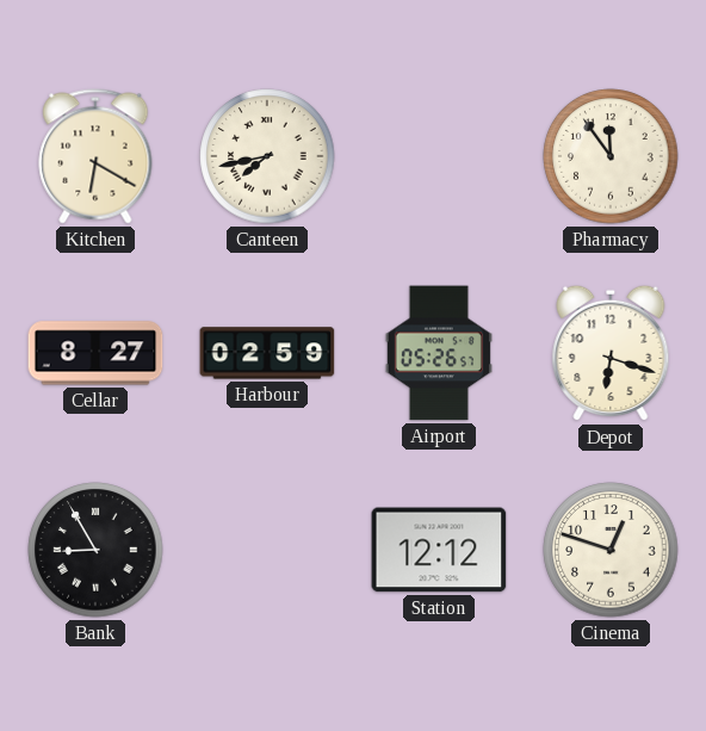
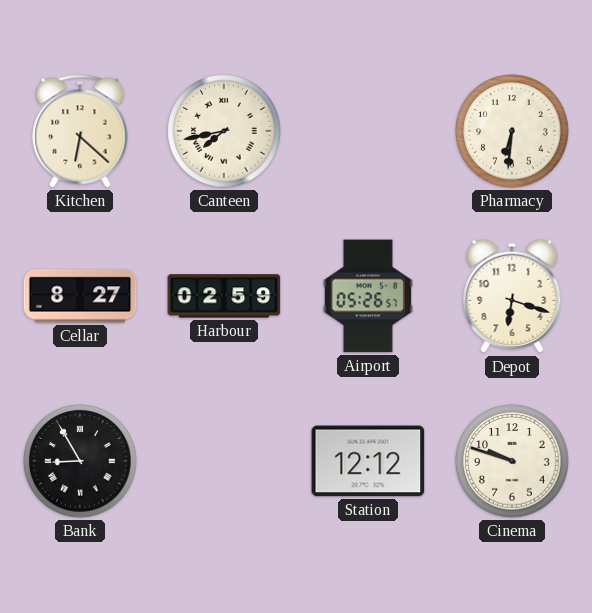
Kitchen: 6:20 -> 6:22 (80, 131)
Pharmacy: 11:54 -> 6:31 (512, 131)
Cinema: 12:48 -> 9:48 (512, 461)
